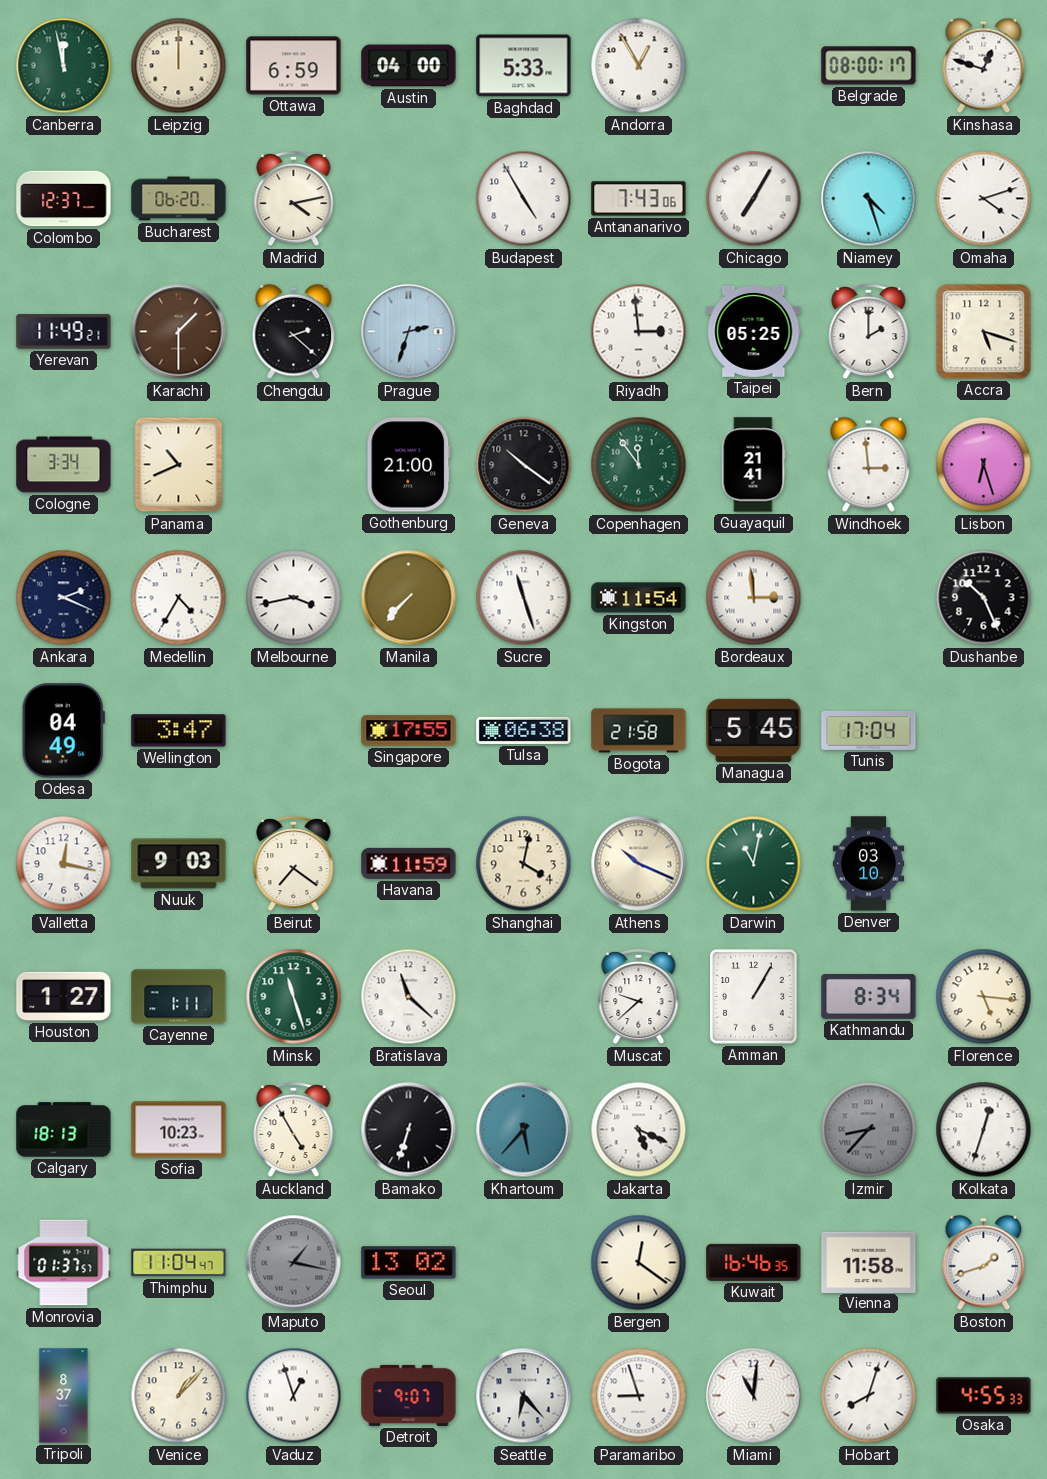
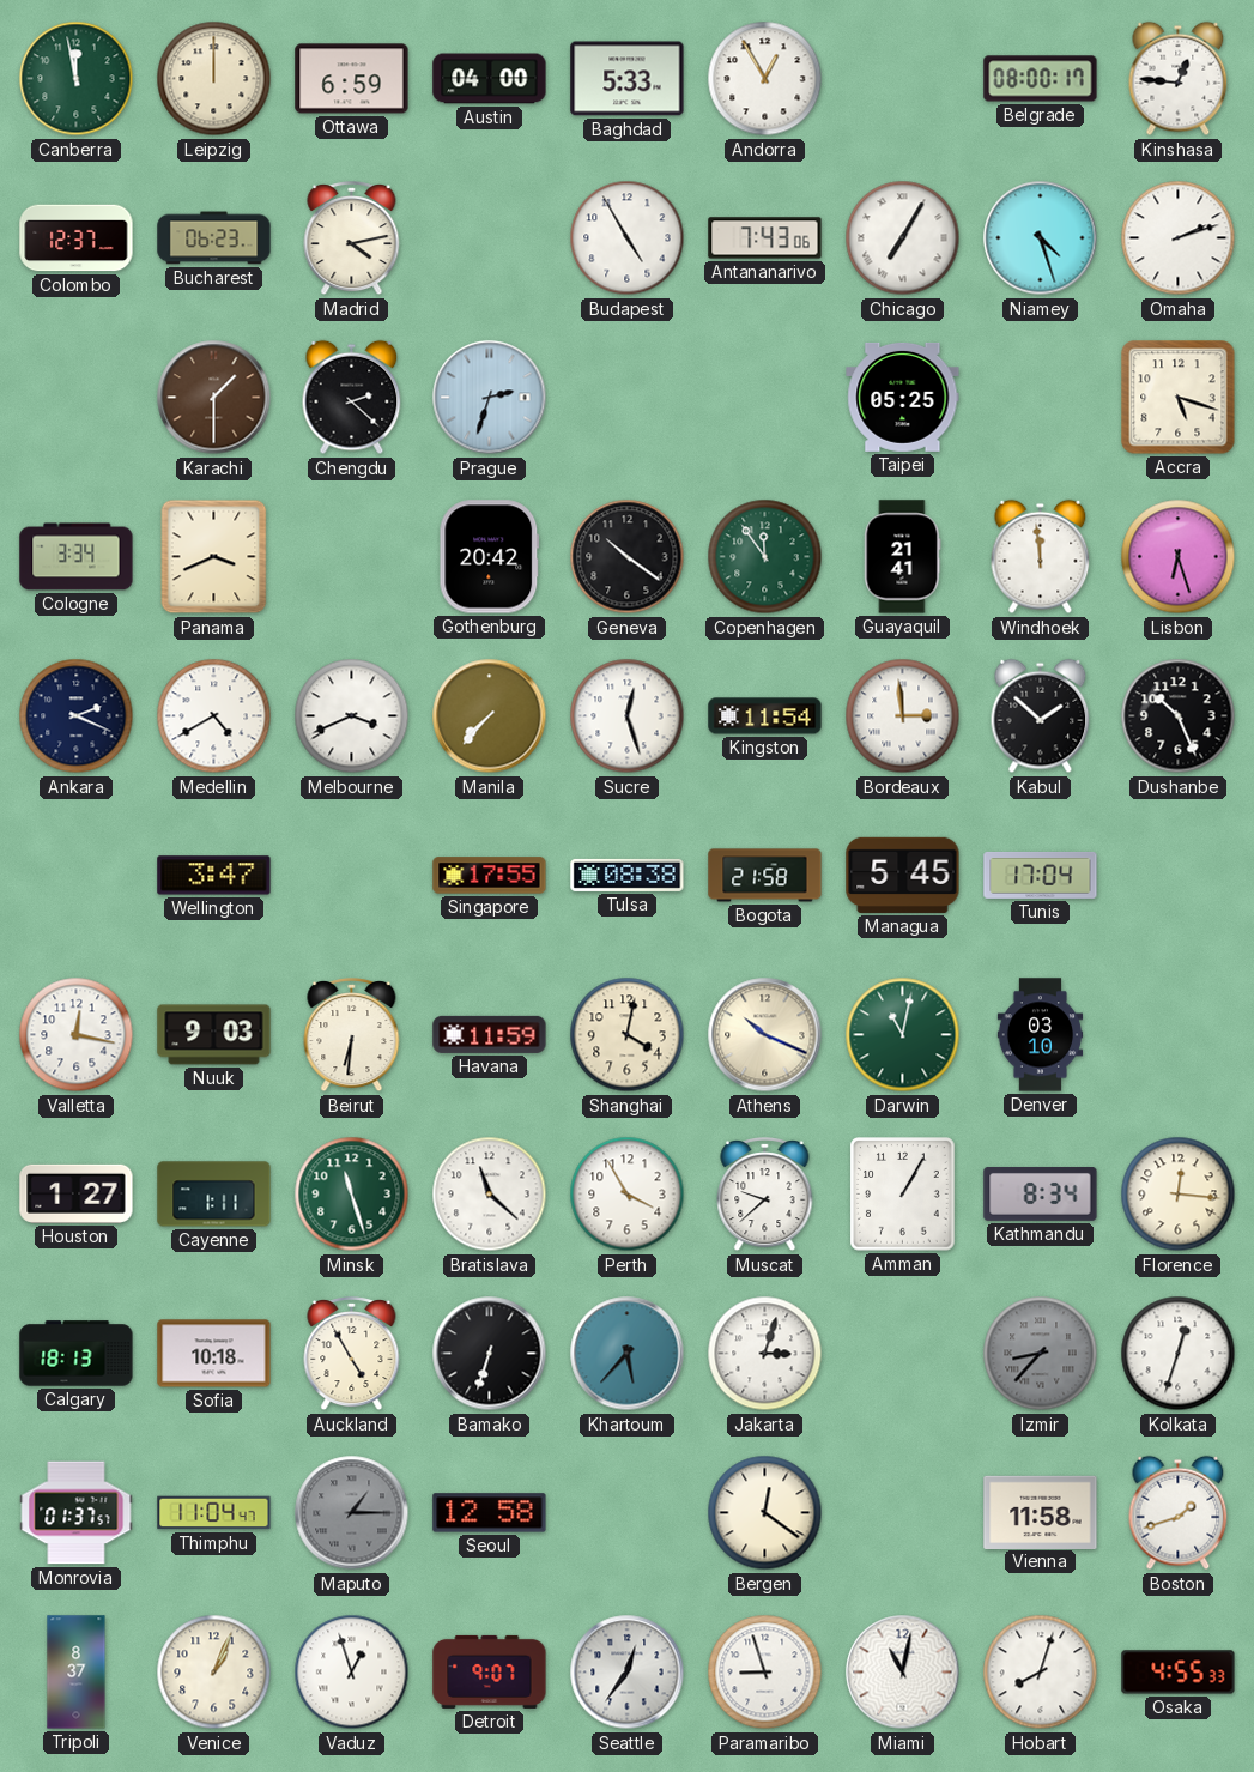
Kinshasa: 12:48 -> 12:46 (1179, 79)
Bucharest: 06:20 -> 06:23 (214, 238)
Omaha: 4:12 -> 2:12 (1179, 238)
Yerevan: 11:49 -> none (64, 332)
Riyadh: 2:59 -> none (639, 332)
Bern: 2:00 -> none (869, 333)
Panama: 10:41 -> 3:41 (214, 557)
Gothenburg: 21:00 -> 20:42 (490, 557)
Windhoek: 2:59 -> 11:59 (1041, 557)
Medellin: 4:35 -> 4:40 (214, 716)
Melbourne: 3:43 -> 3:41 (352, 716)
Sucre: 11:27 -> 12:27 (628, 716)
Kabul: none -> 1:52 (1041, 716)
Odesa: 04:49 -> none (63, 731)
Tulsa: 06:38 -> 08:38 (628, 875)
Beirut: 7:21 -> 6:31 (352, 1036)
Perth: none -> 3:55 (628, 1195)
Florence: 5:16 -> 12:16 (1179, 1195)
Sofia: 10:23 -> 10:18 (214, 1354)
Jakarta: 5:19 -> 3:03 (765, 1354)
Maputo: 1:17 -> 1:15 (352, 1513)
Seoul: 13:02 -> 12:58 (490, 1513)
Kuwait: 16:46 -> none (754, 1262)
Venice: 1:07 -> 1:04 (214, 1673)
Seattle: 6:23 -> 12:36 (628, 1673)
Miami: 11:01 -> 11:02 (903, 1673)
